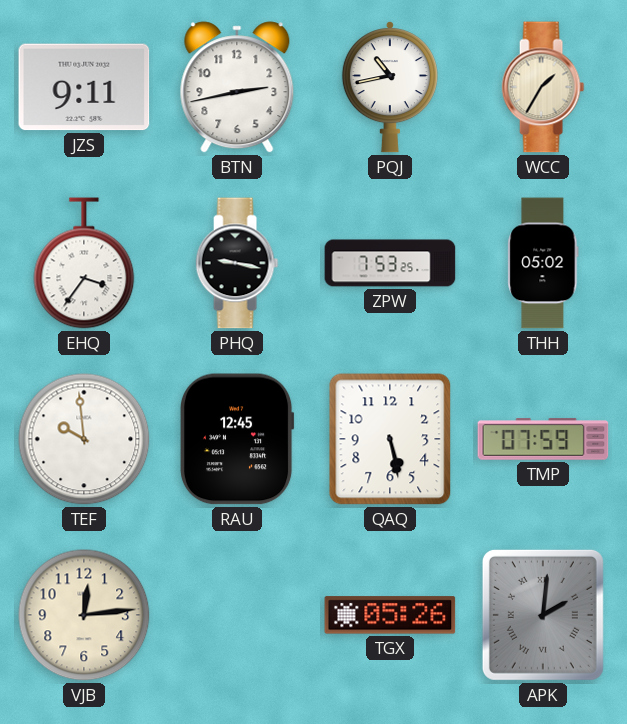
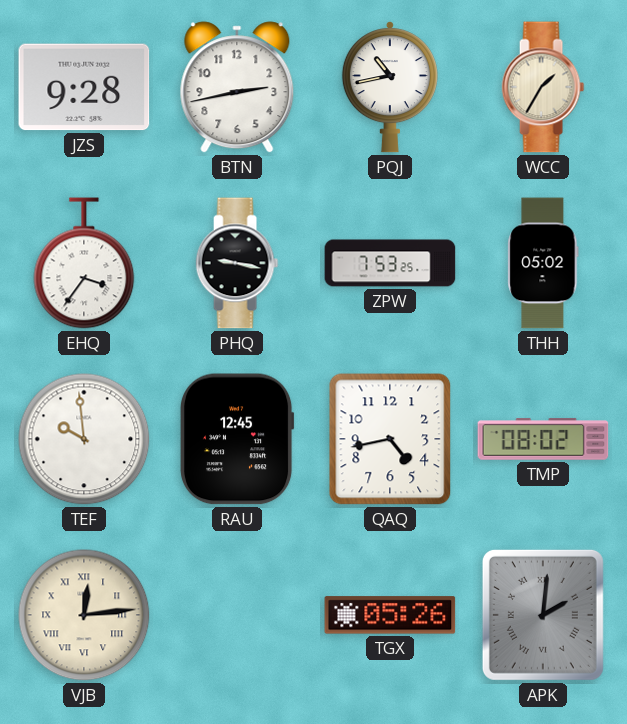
JZS: 9:11 -> 9:28 (84, 87)
QAQ: 5:28 -> 4:43 (390, 439)
TMP: 07:59 -> 08:02 (543, 439)
VJB numerals: Arabic -> Roman (84, 615)
